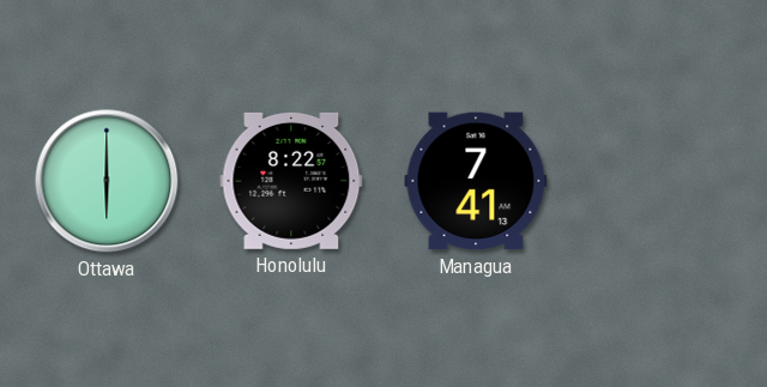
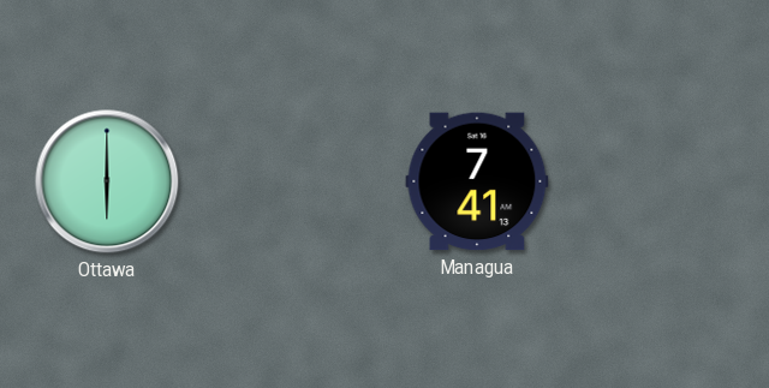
Honolulu: 8:22 -> none (291, 181)
